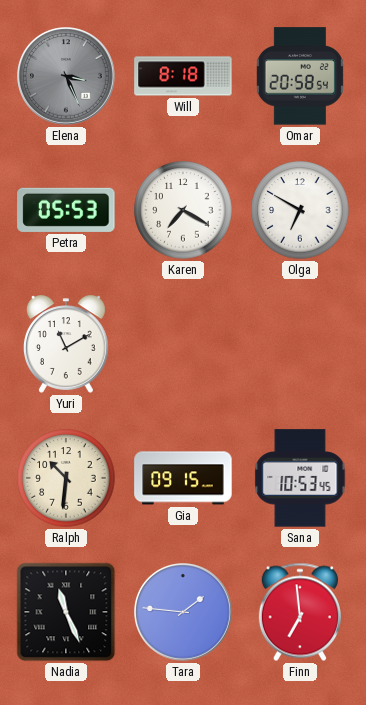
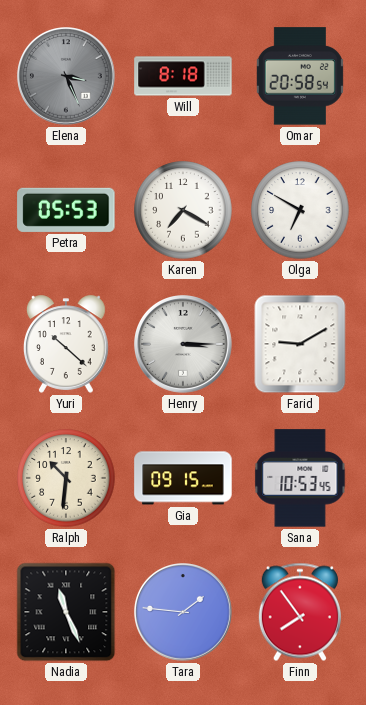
Yuri: 11:10 -> 10:22 (66, 344)
Henry: none -> 3:15 (184, 345)
Farid: none -> 9:10 (300, 344)
Finn: 6:59 -> 7:54 (300, 612)
